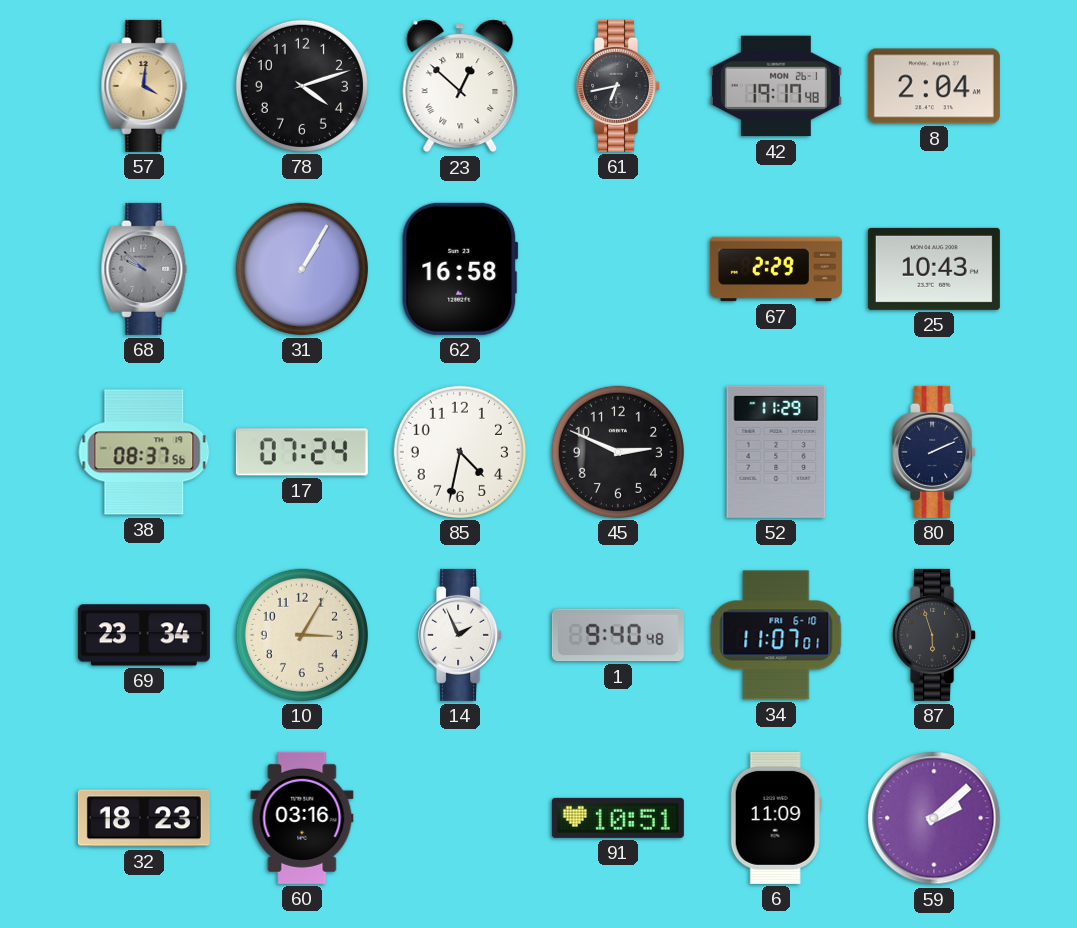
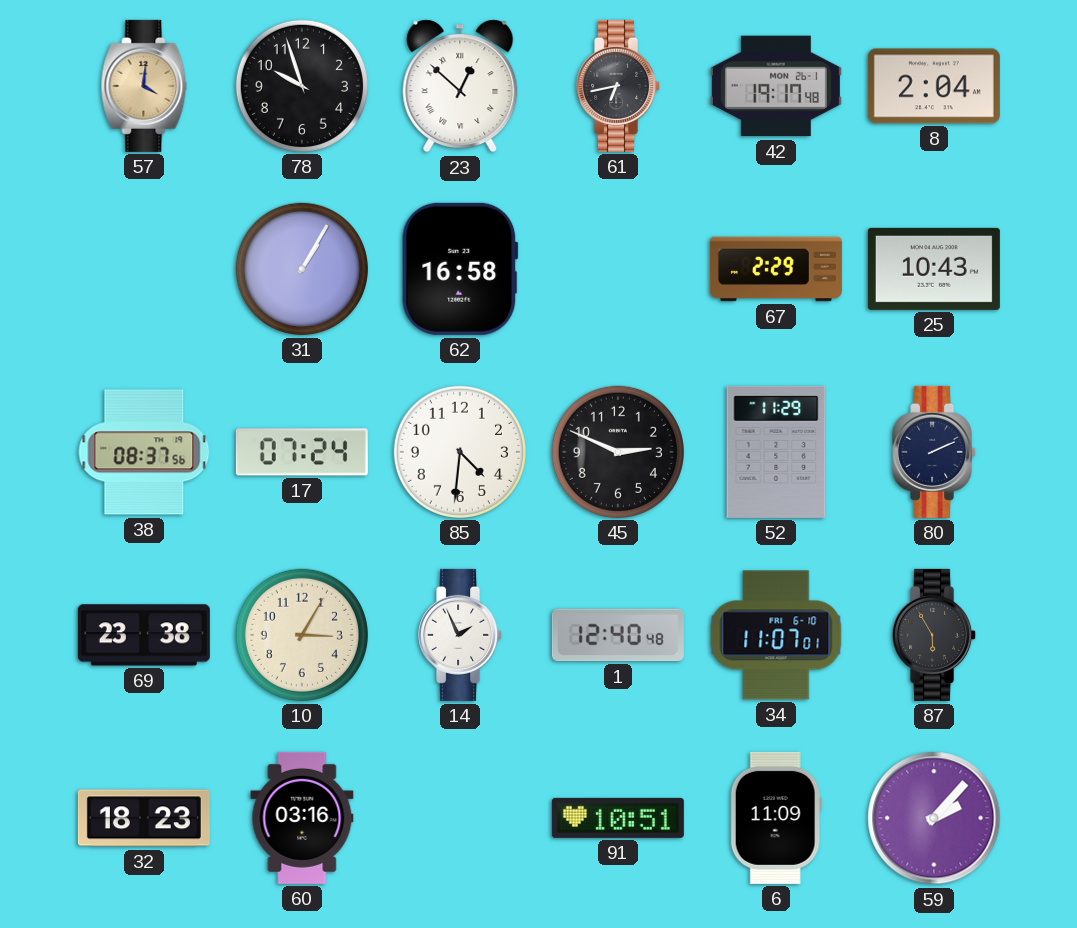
78: 4:12 -> 9:57 (302, 86)
68: 9:52 -> none (144, 269)
85: 4:32 -> 4:31 (460, 452)
69: 23:34 -> 23:38 (144, 635)
1: 9:40 -> 12:40 (618, 635)
87: 5:57 -> 5:55 (935, 635)
59: 2:08 -> 2:07 (934, 818)
